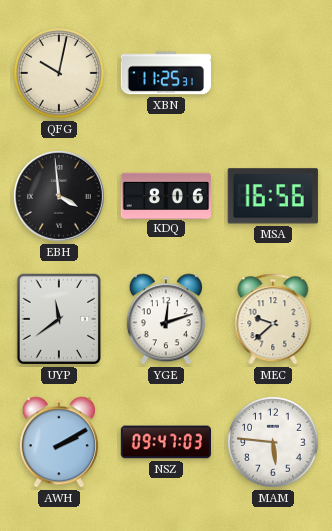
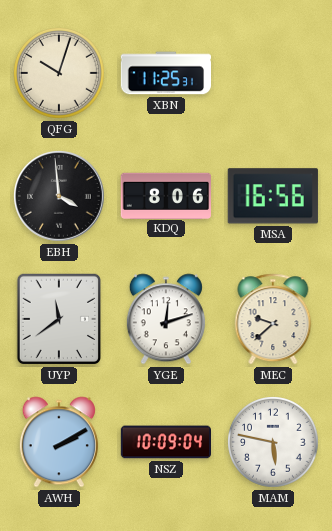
QFG: 10:02 -> 10:03 (60, 74)
NSZ: 09:47 -> 10:09 (165, 442)
MAM: 5:46 -> 5:47 (274, 443)
